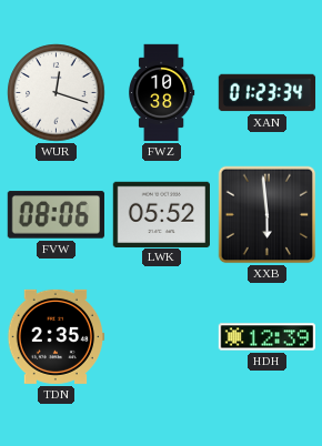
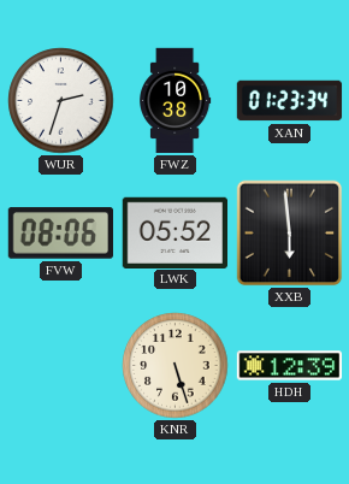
WUR: 12:18 -> 2:33 (61, 101)
TDN: 2:35 -> none (56, 336)
KNR: none -> 5:27 (176, 366)
